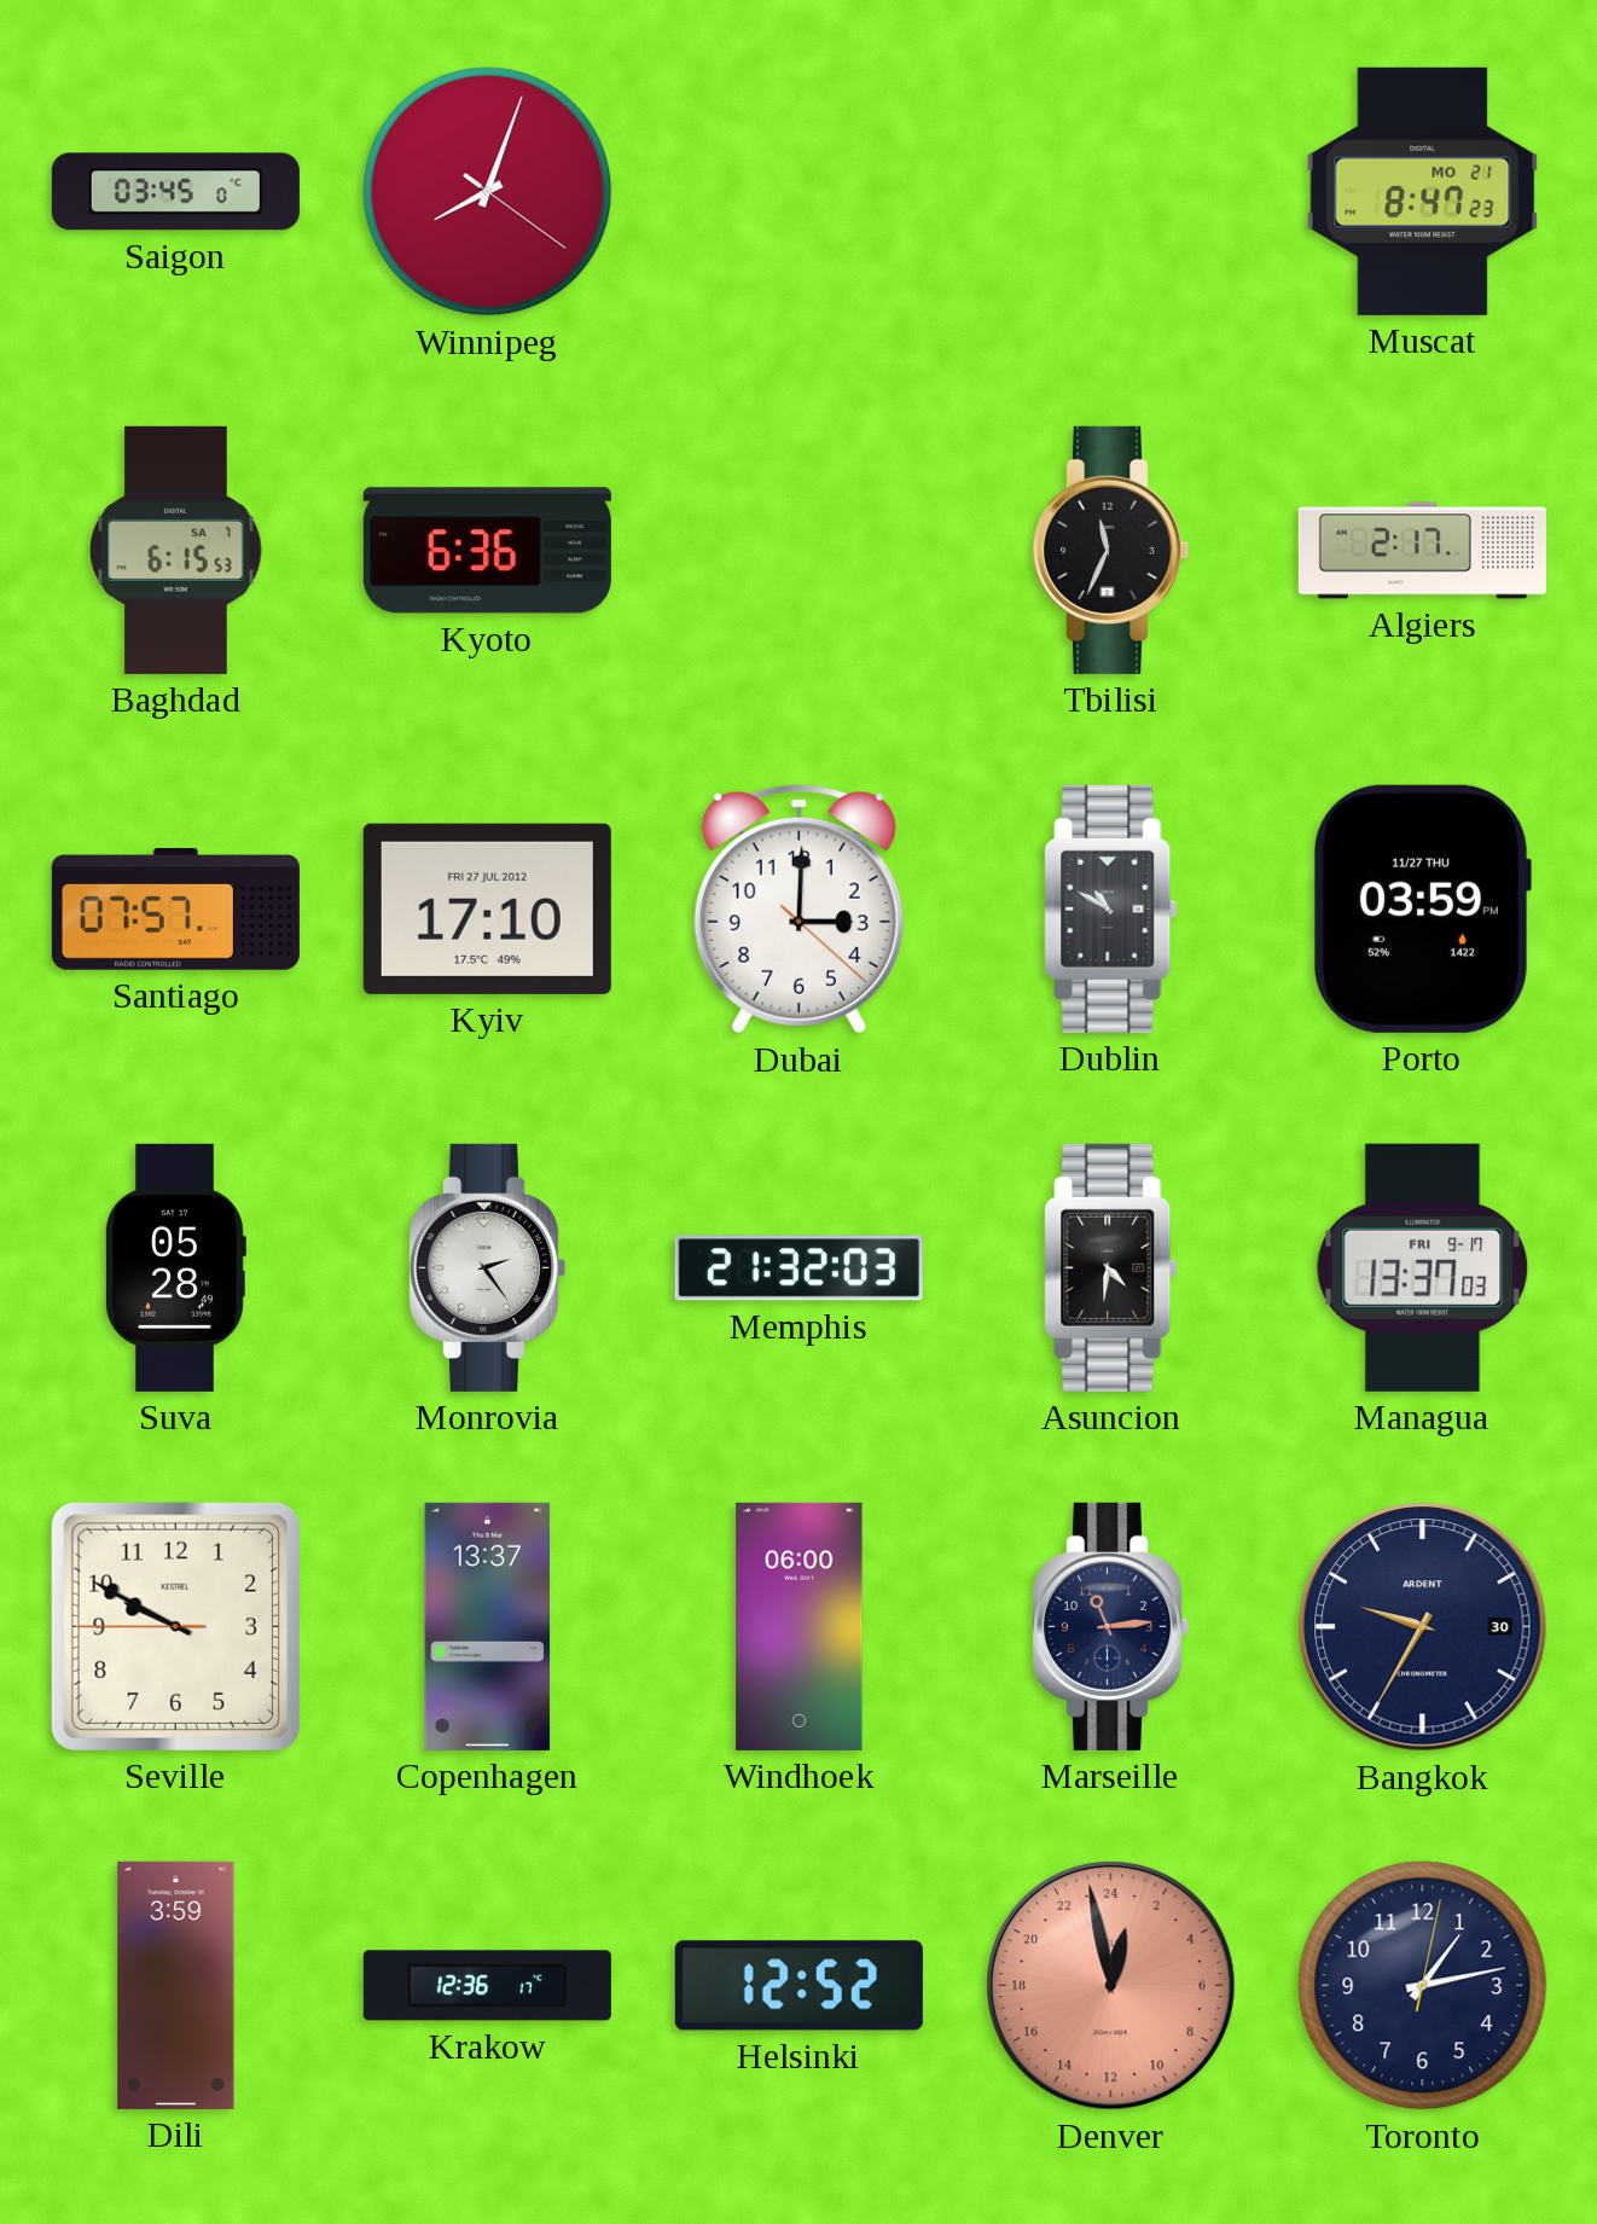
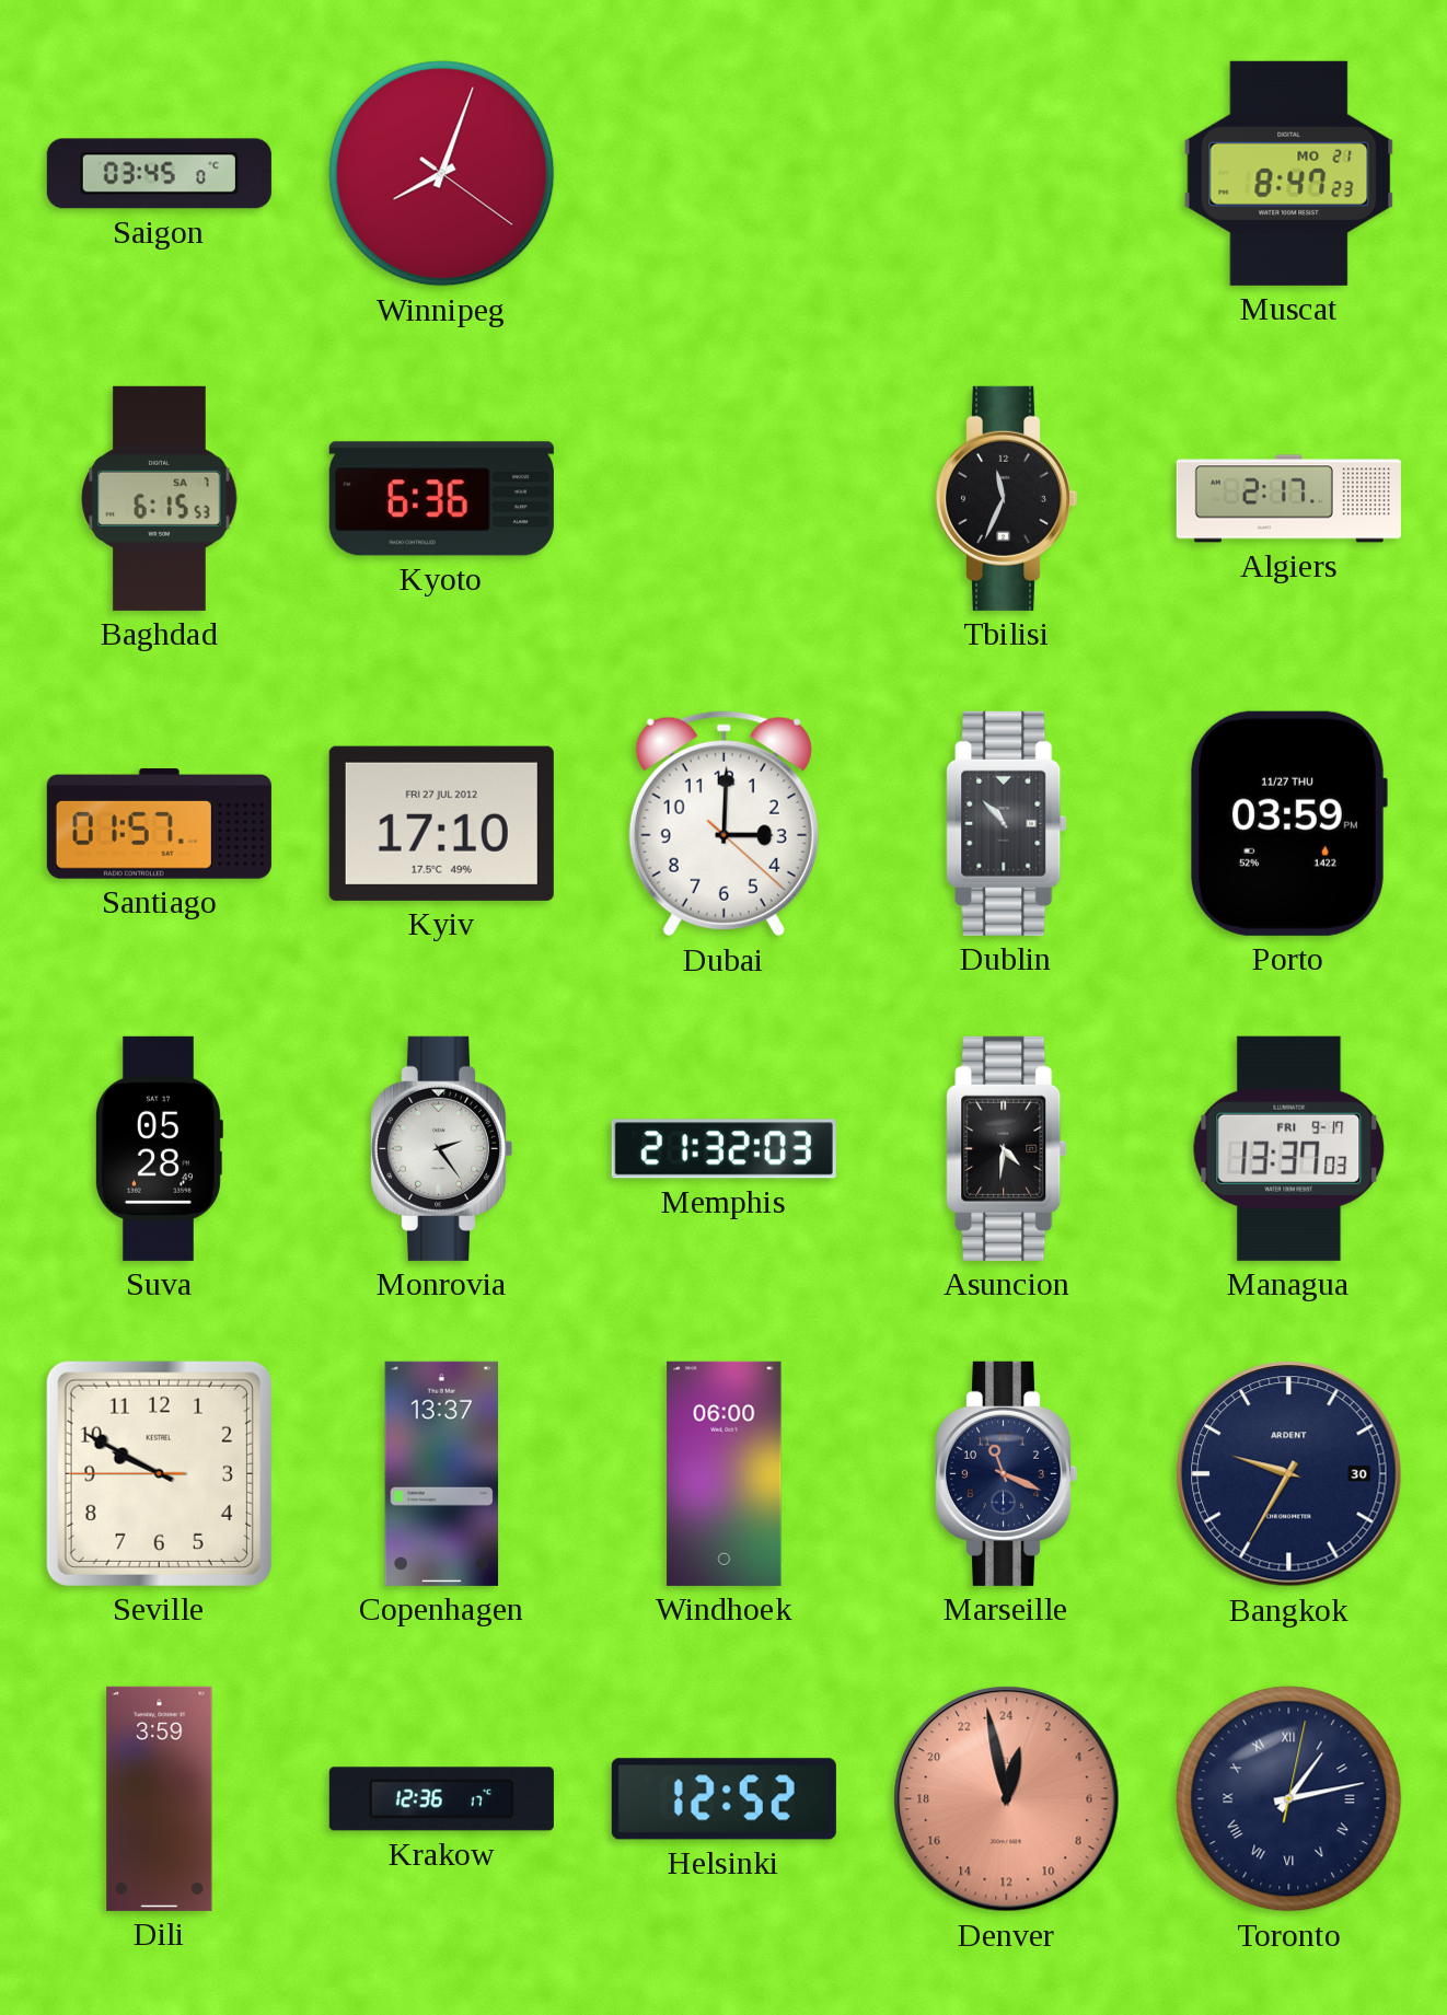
Santiago: 07:57 -> 01:57 (159, 824)
Dublin: 10:50 -> 10:53 (1007, 823)
Marseille: 11:14 -> 11:19 (1006, 1473)
Toronto numerals: Arabic -> Roman (1289, 1799)
